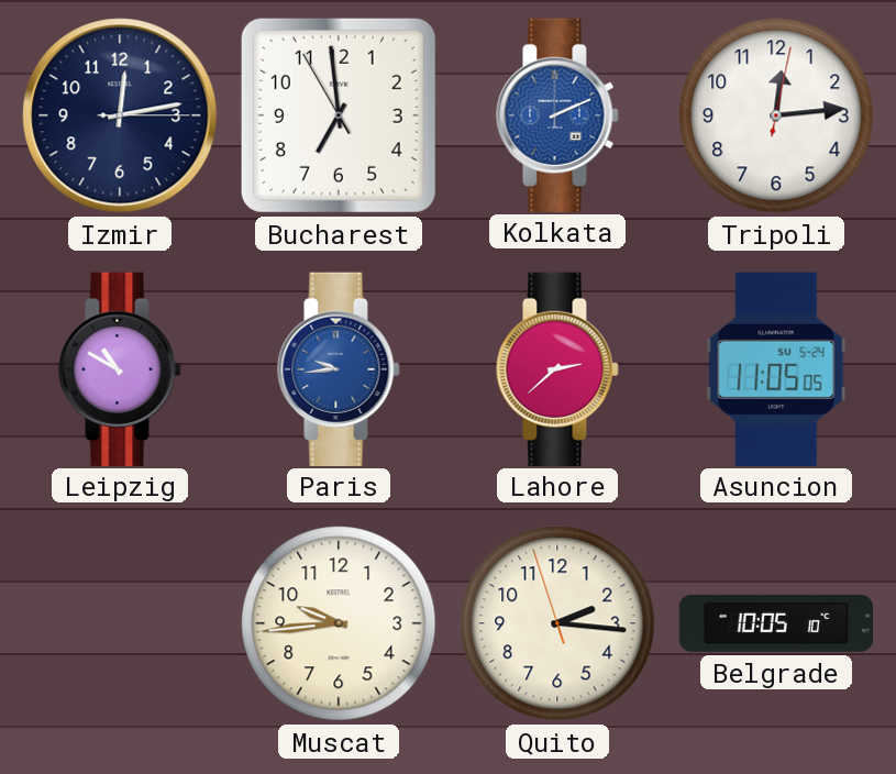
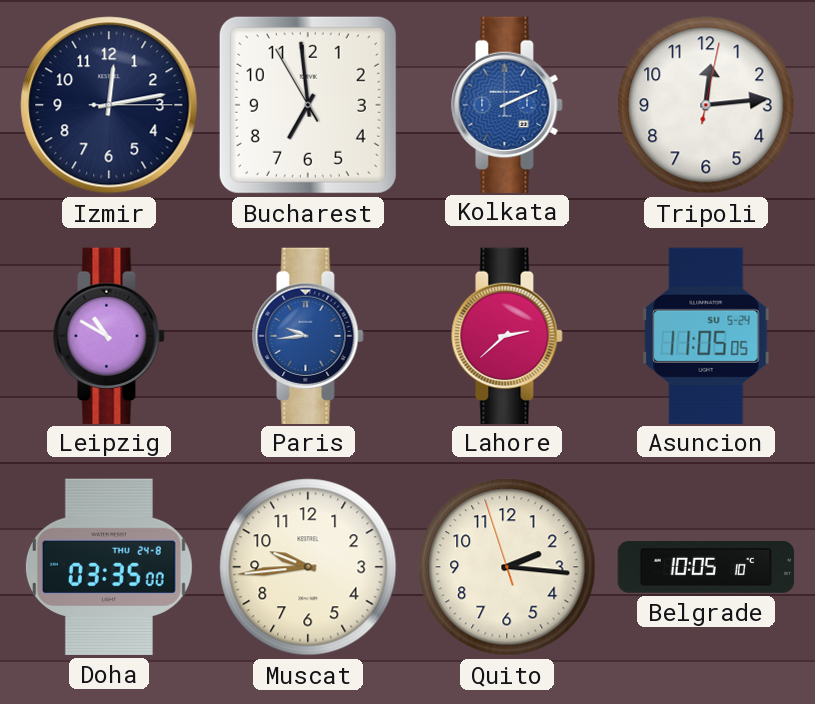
Doha: none -> 03:35 (109, 567)
